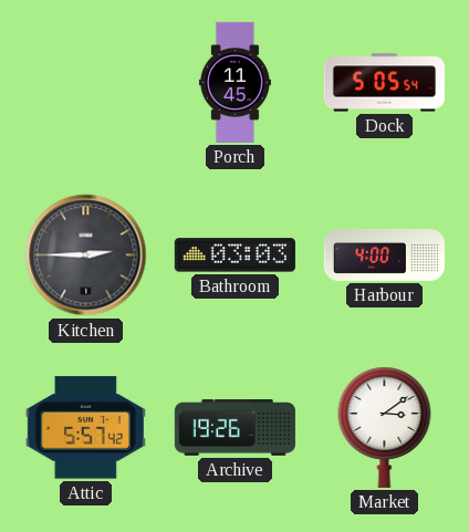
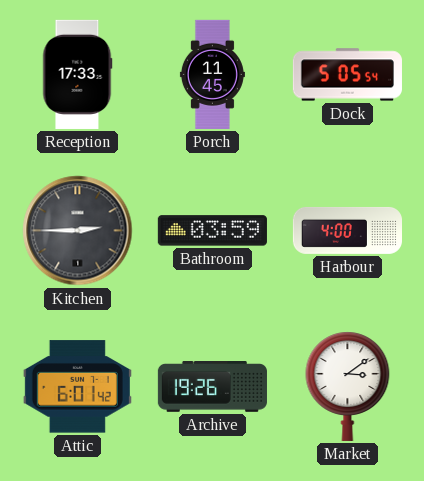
Reception: none -> 17:33 (77, 74)
Bathroom: 03:03 -> 03:59 (212, 231)
Attic: 5:57 -> 6:01 (77, 387)
